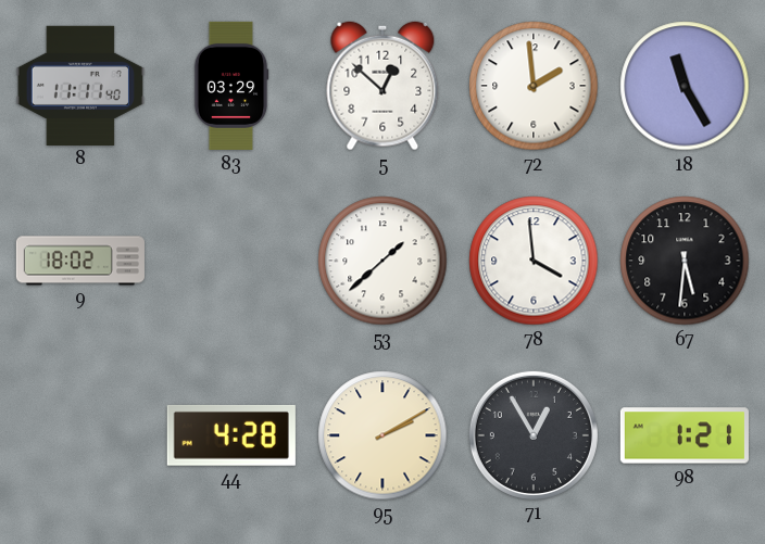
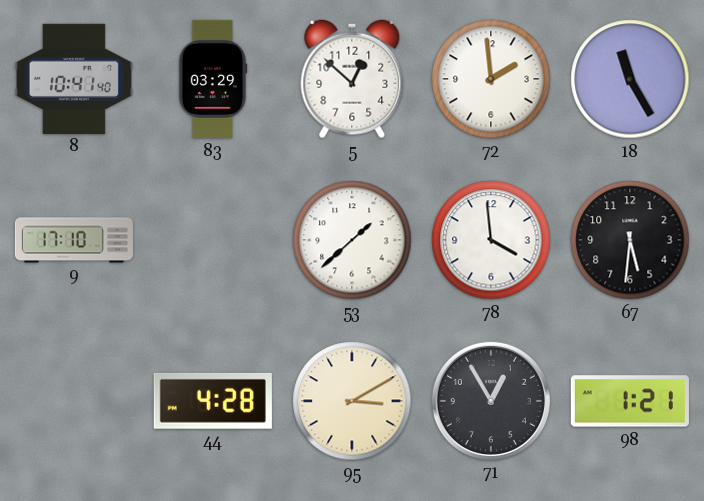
8: 11:11 -> 10:41 (74, 78)
9: 18:02 -> 17:10 (73, 240)
95: 2:10 -> 3:10 (352, 401)
